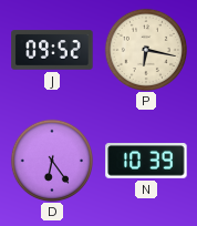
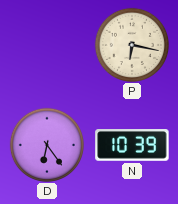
J: 09:52 -> none (52, 50)
